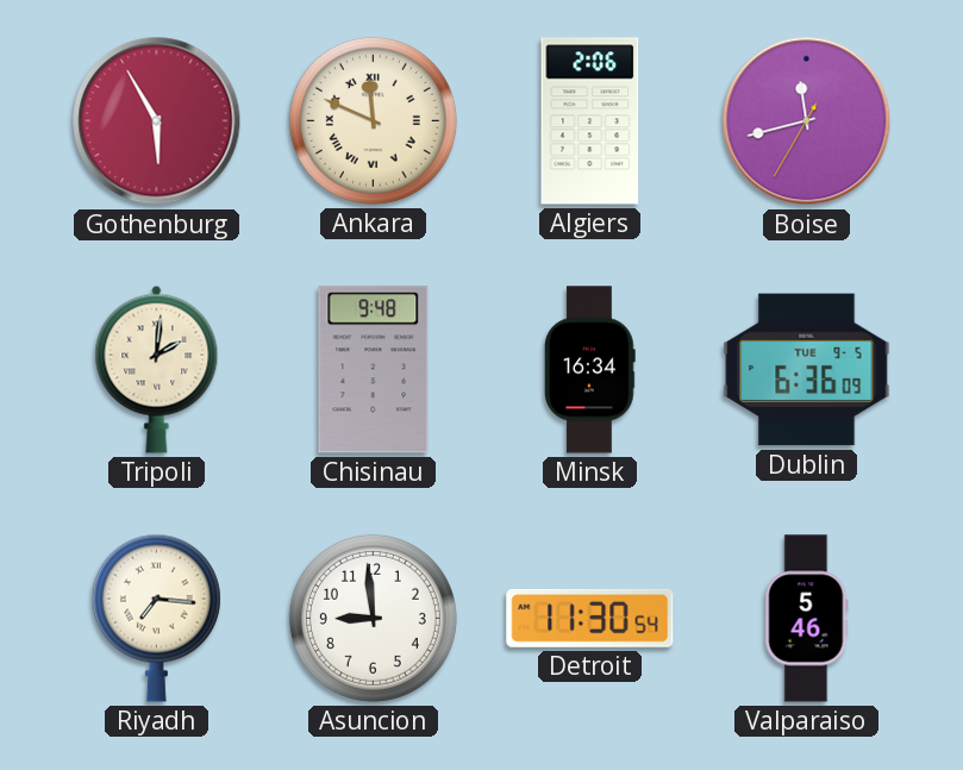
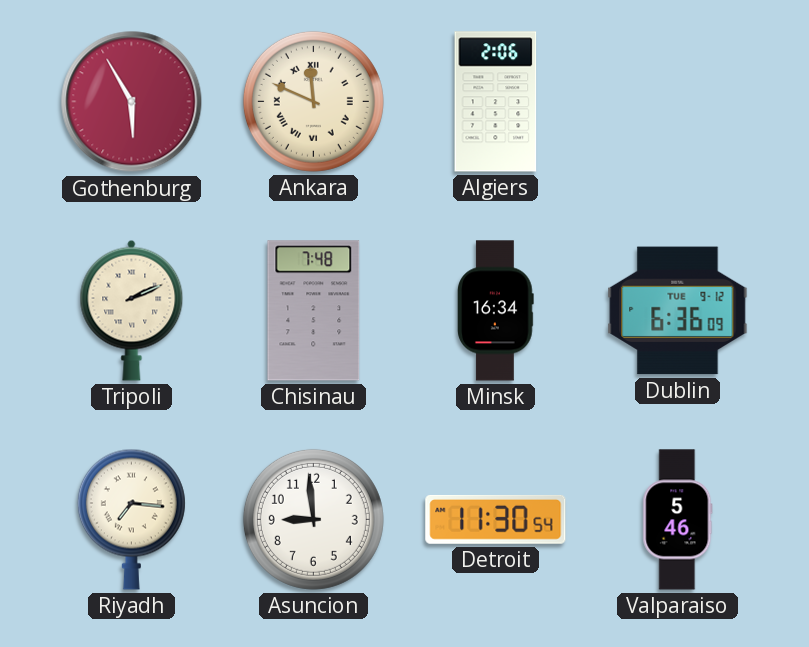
Boise: 11:42 -> none (807, 121)
Tripoli: 2:01 -> 2:11 (132, 310)
Chisinau: 9:48 -> 7:48 (314, 311)
Dublin date: TUE 9-5 -> TUE 9-12 (678, 311)
